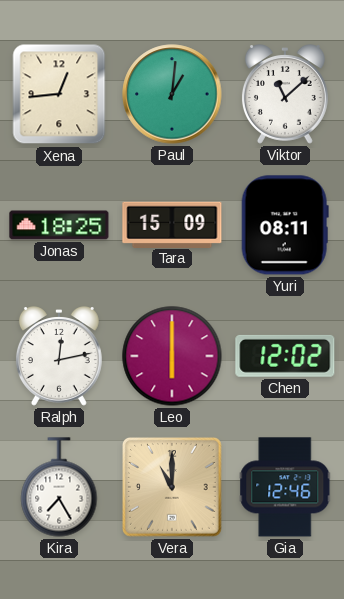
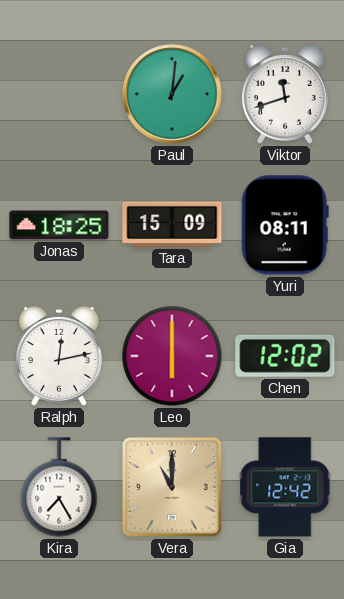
Xena: 12:44 -> none (59, 94)
Viktor: 11:08 -> 11:42 (285, 94)
Gia: 12:46 -> 12:42 (285, 487)
